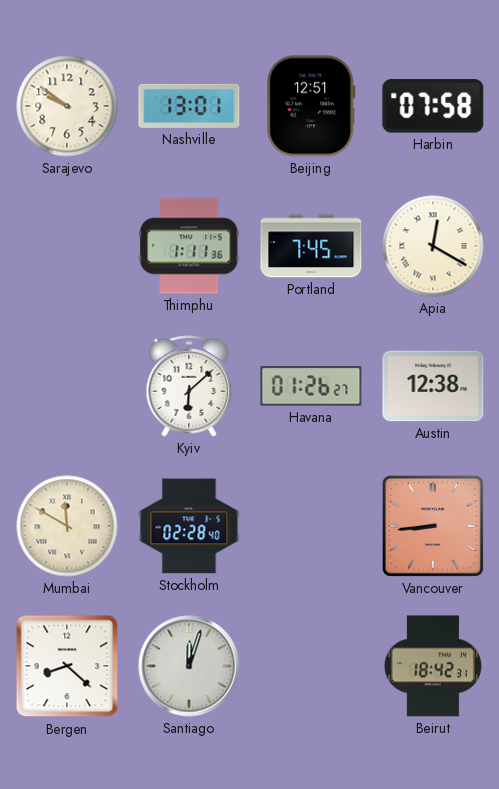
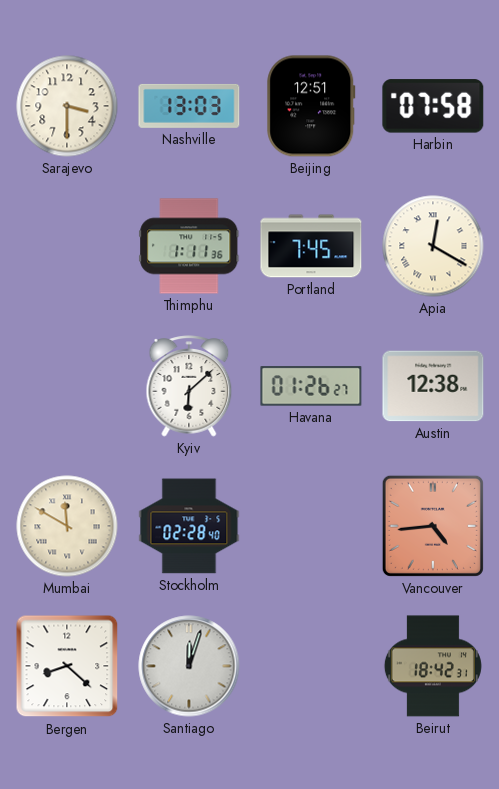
Sarajevo: 9:51 -> 3:30 (67, 106)
Nashville: 13:01 -> 13:03 (189, 106)
Vancouver: 8:44 -> 4:44 (433, 526)
